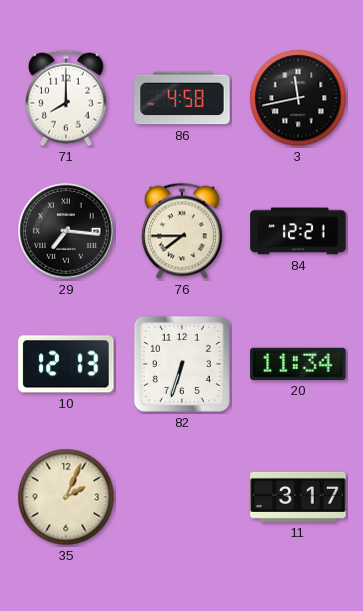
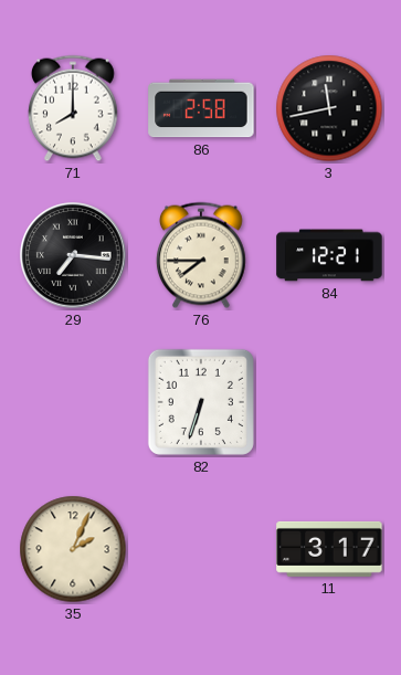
86: 4:58 -> 2:58 (201, 108)
10: 12:13 -> none (66, 364)
20: 11:34 -> none (298, 364)
